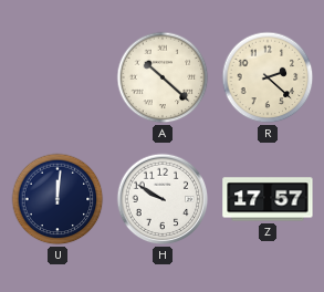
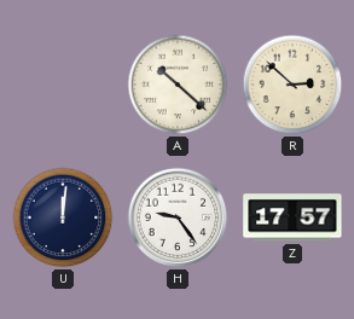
R: 2:22 -> 2:52 (292, 85)
H: 9:50 -> 9:24 (178, 217)
